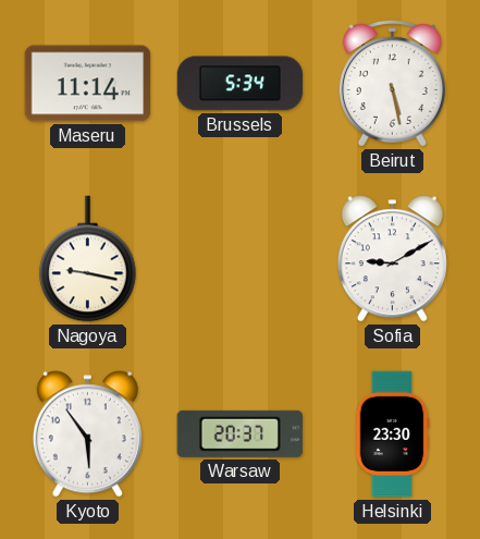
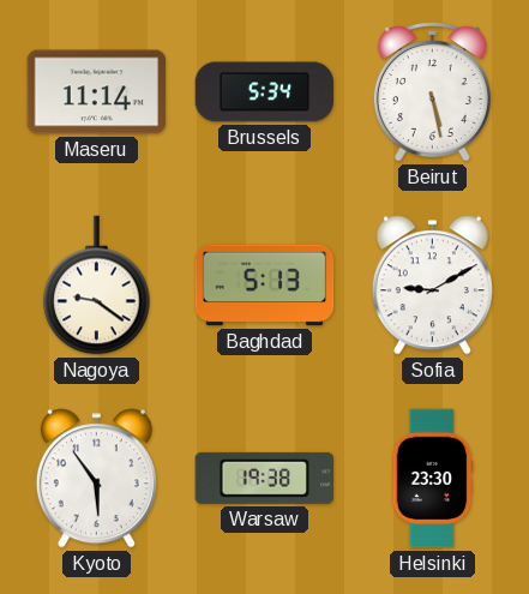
Nagoya: 9:17 -> 9:21 (97, 286)
Baghdad: none -> 5:13 (265, 286)
Warsaw: 20:37 -> 19:38 (264, 478)
